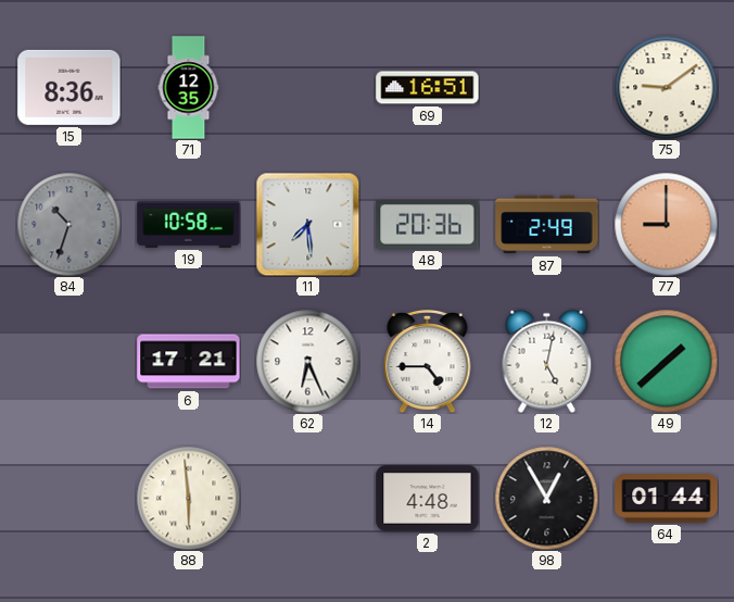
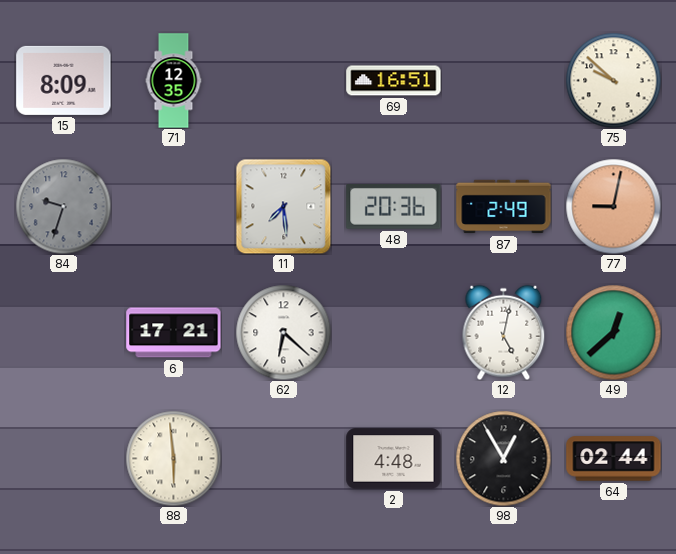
15: 8:36 -> 8:09 (64, 80)
75: 9:09 -> 9:52 (613, 80)
84: 10:33 -> 9:33 (63, 206)
19: 10:58 -> none (189, 224)
77: 9:00 -> 9:02 (613, 206)
62: 6:26 -> 6:22 (283, 332)
14: 4:45 -> none (428, 361)
49: 1:38 -> 12:38 (613, 332)
64: 01:44 -> 02:44 (614, 459)
